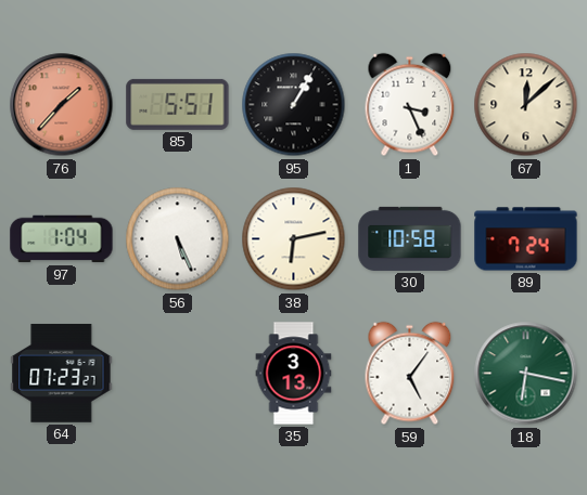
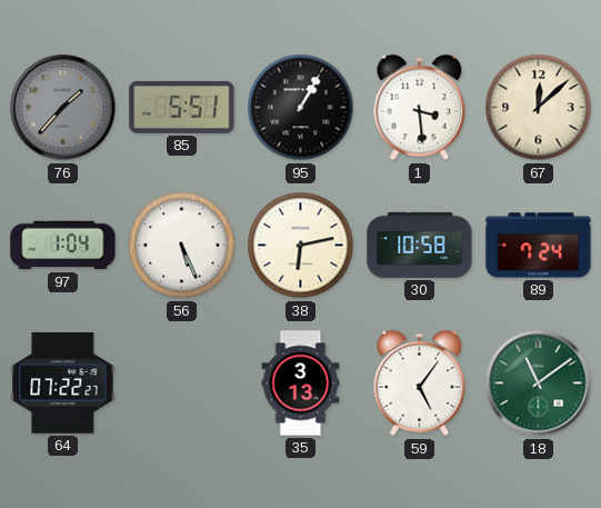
76 dial: salmon -> grey (63, 108)
1: 3:26 -> 3:29 (420, 108)
64: 07:23 -> 07:22 (63, 382)
18: 6:17 -> 11:09 (539, 384)
